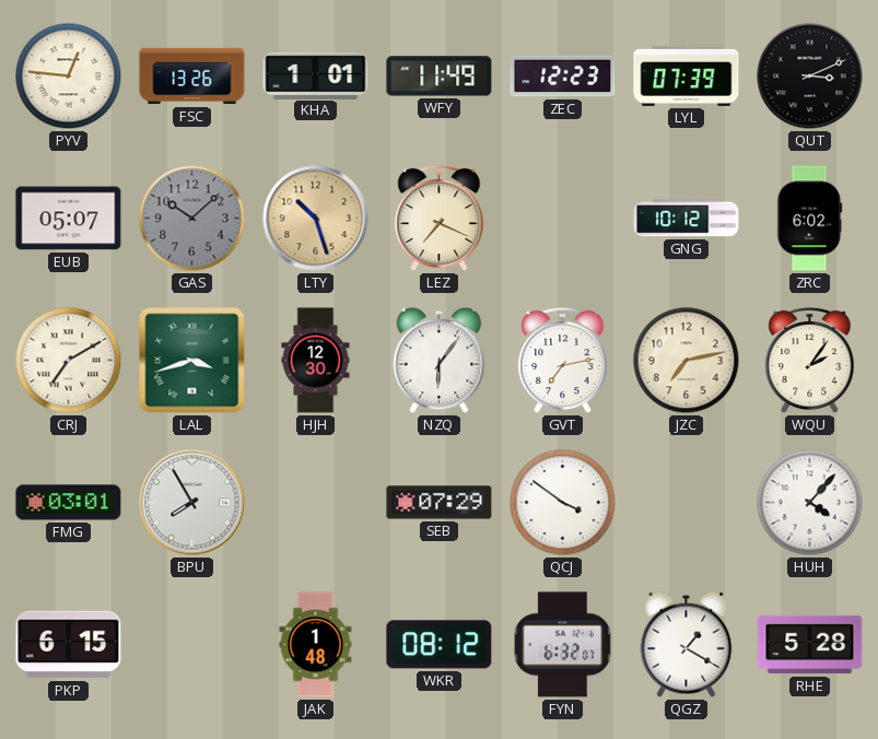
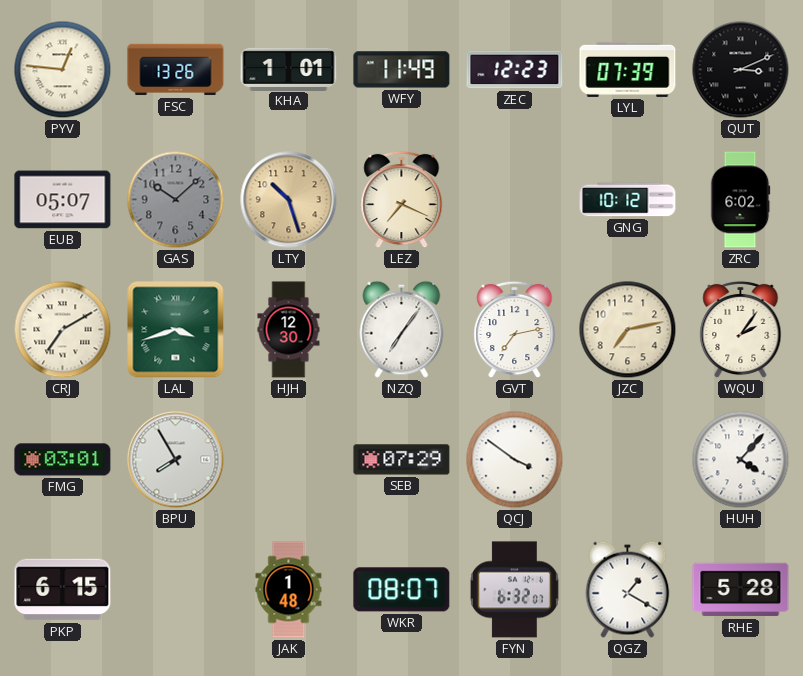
NZQ: 6:06 -> 7:06 (402, 329)
WKR: 08:12 -> 08:07 (402, 590)
